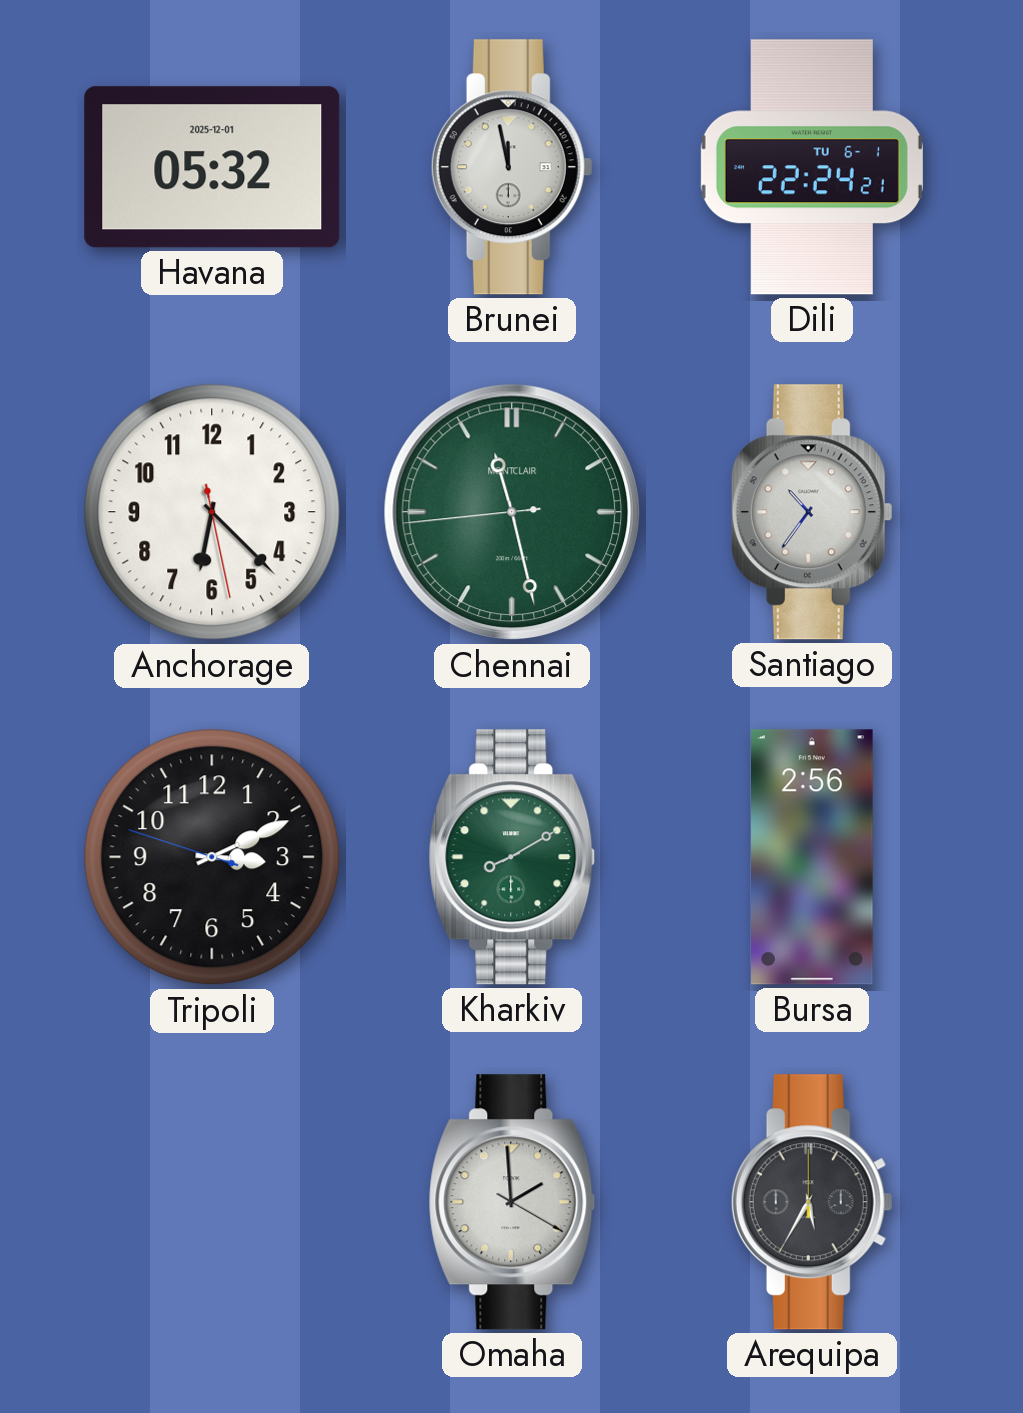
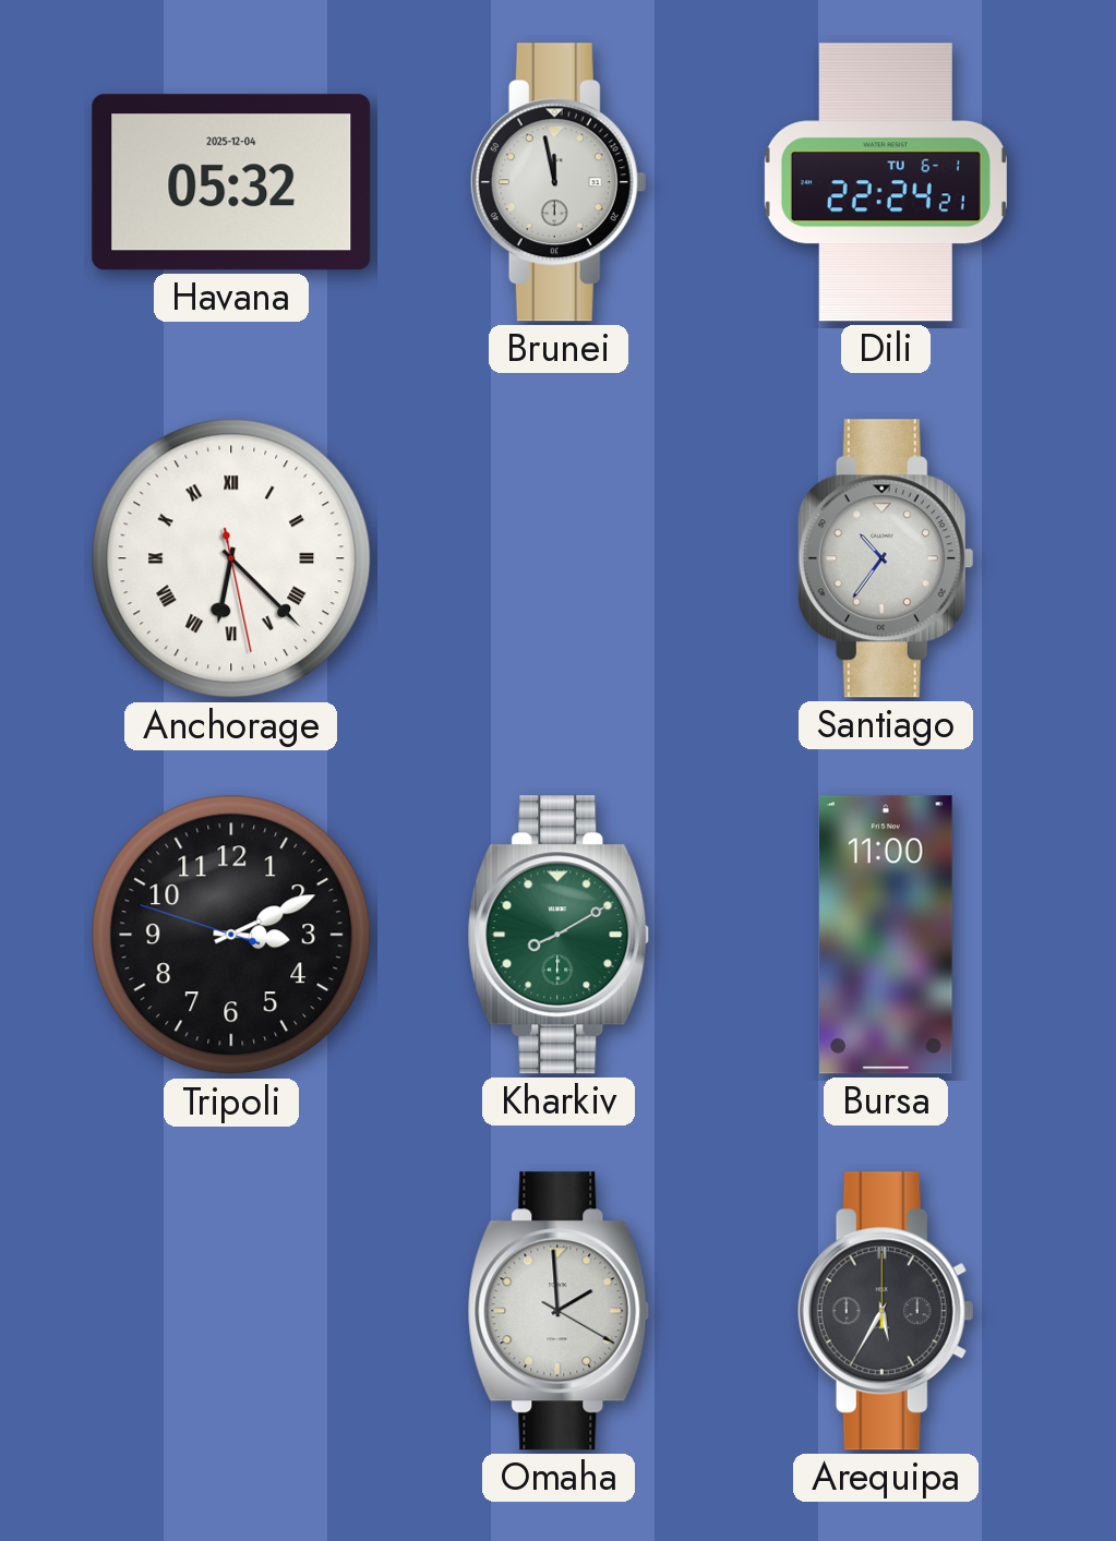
Havana date: 2025-12-01 -> 2025-12-04 (231, 182)
Anchorage numerals: Arabic -> Roman (231, 558)
Chennai: 11:27 -> none (512, 512)
Bursa: 2:56 -> 11:00 (887, 935)
